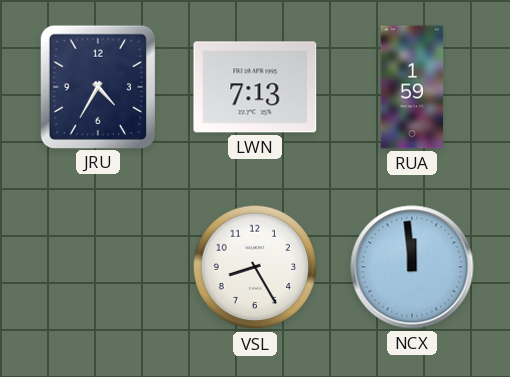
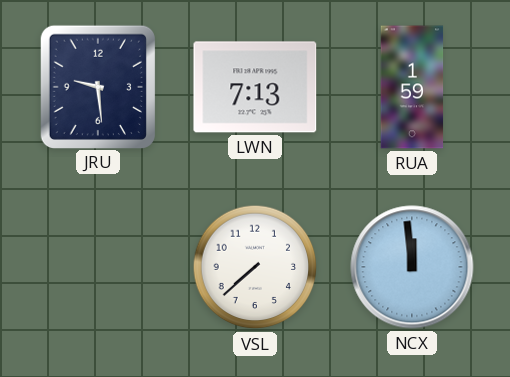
JRU: 4:35 -> 9:29 (97, 86)
VSL: 8:25 -> 7:38 (255, 267)
